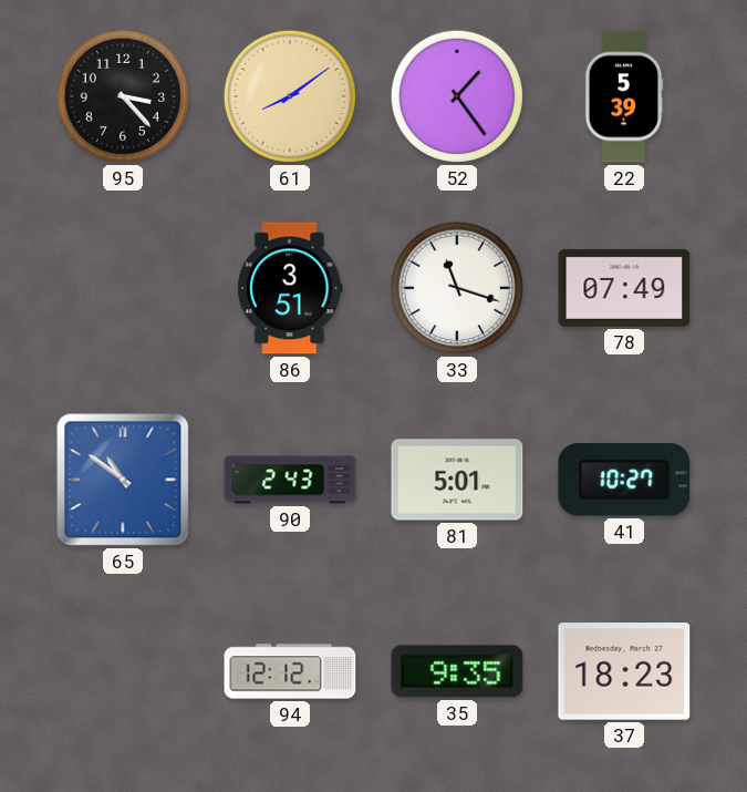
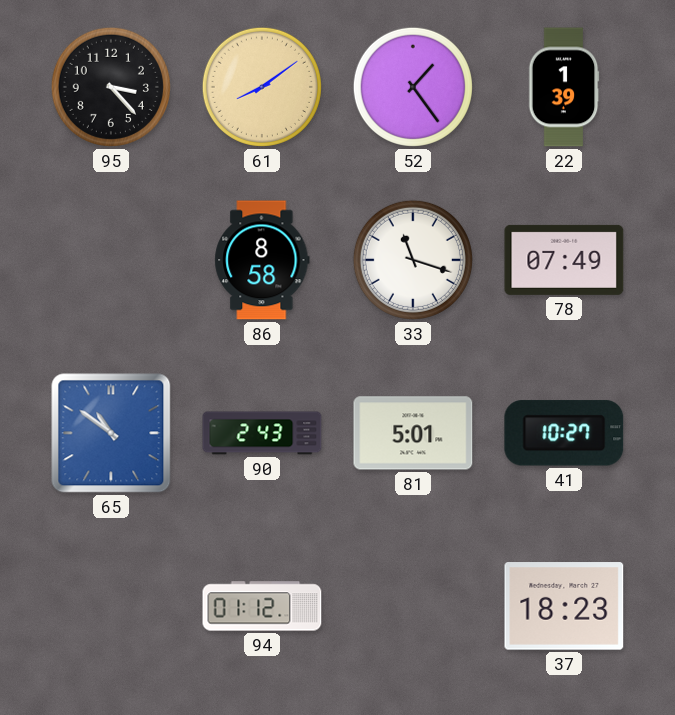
22: 5:39 -> 1:39 (564, 87)
86: 3:51 -> 8:58 (262, 260)
94: 12:12 -> 01:12 (262, 606)
35: 9:35 -> none (457, 671)
